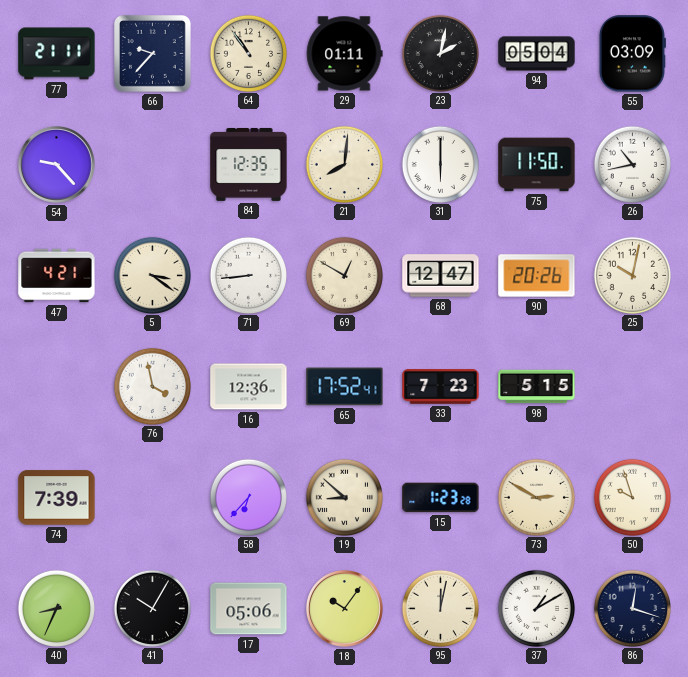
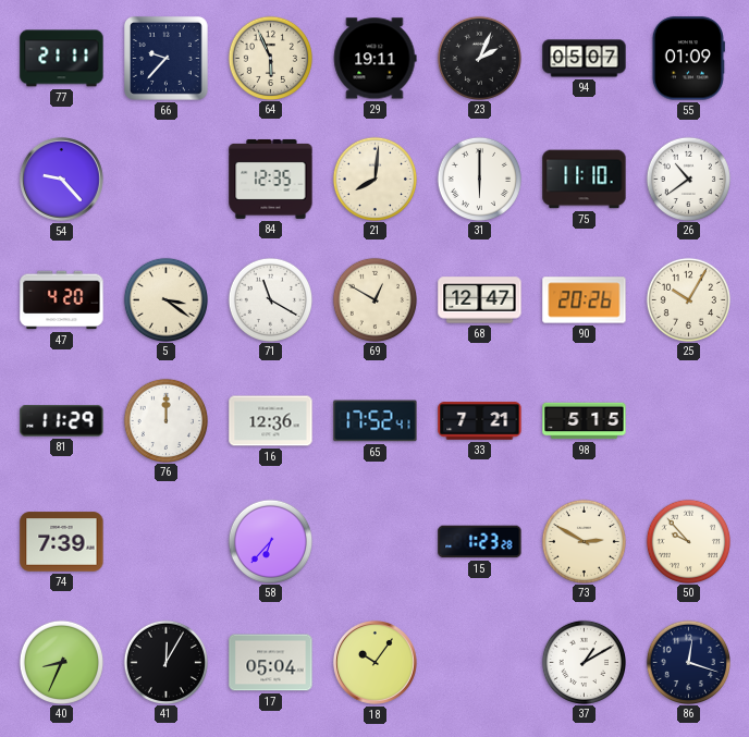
64: 10:54 -> 5:56 (270, 58)
29: 01:11 -> 19:11 (374, 59)
23: 2:02 -> 2:04 (479, 58)
94: 05:04 -> 05:07 (585, 59)
55: 03:09 -> 01:09 (688, 59)
75: 11:50 -> 11:10 (585, 180)
26: 10:43 -> 10:39 (688, 179)
47: 4:21 -> 4:20 (62, 300)
71: 8:44 -> 11:20 (270, 299)
25: 10:02 -> 10:05 (688, 299)
81: none -> 11:29 (62, 421)
76: 3:58 -> 12:00 (165, 420)
33: 7:23 -> 7:21 (480, 421)
19: 8:52 -> none (344, 497)
50: 9:57 -> 9:53 (688, 541)
41: 10:05 -> 12:05 (165, 662)
17: 05:06 -> 05:04 (271, 663)
95: 12:02 -> none (440, 608)
